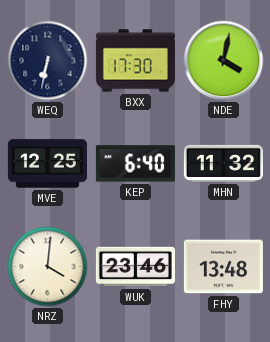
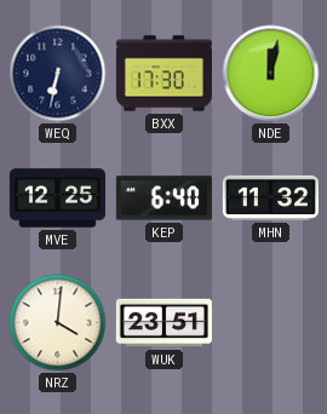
NDE: 4:02 -> 12:02 (271, 74)
WUK: 23:46 -> 23:51 (163, 323)
FHY: 13:48 -> none (223, 267)
